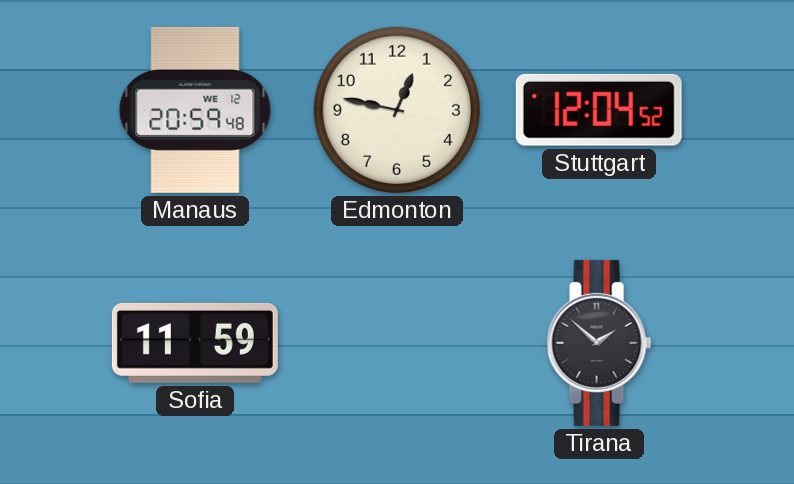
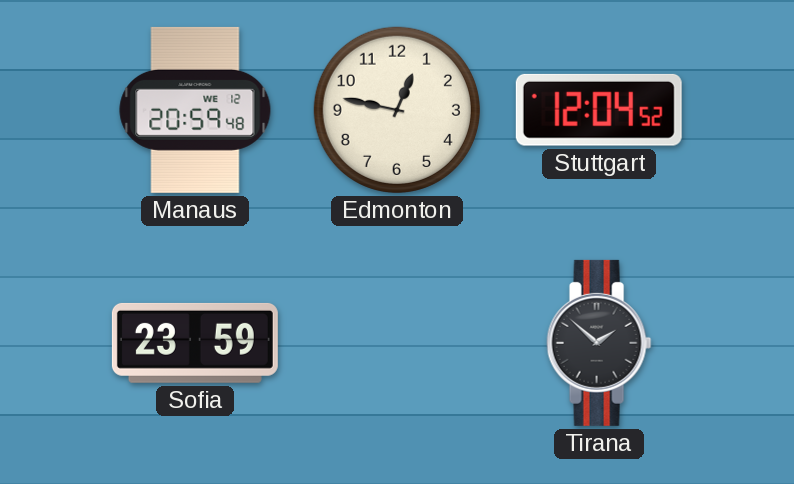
Sofia: 11:59 -> 23:59 (195, 343)
